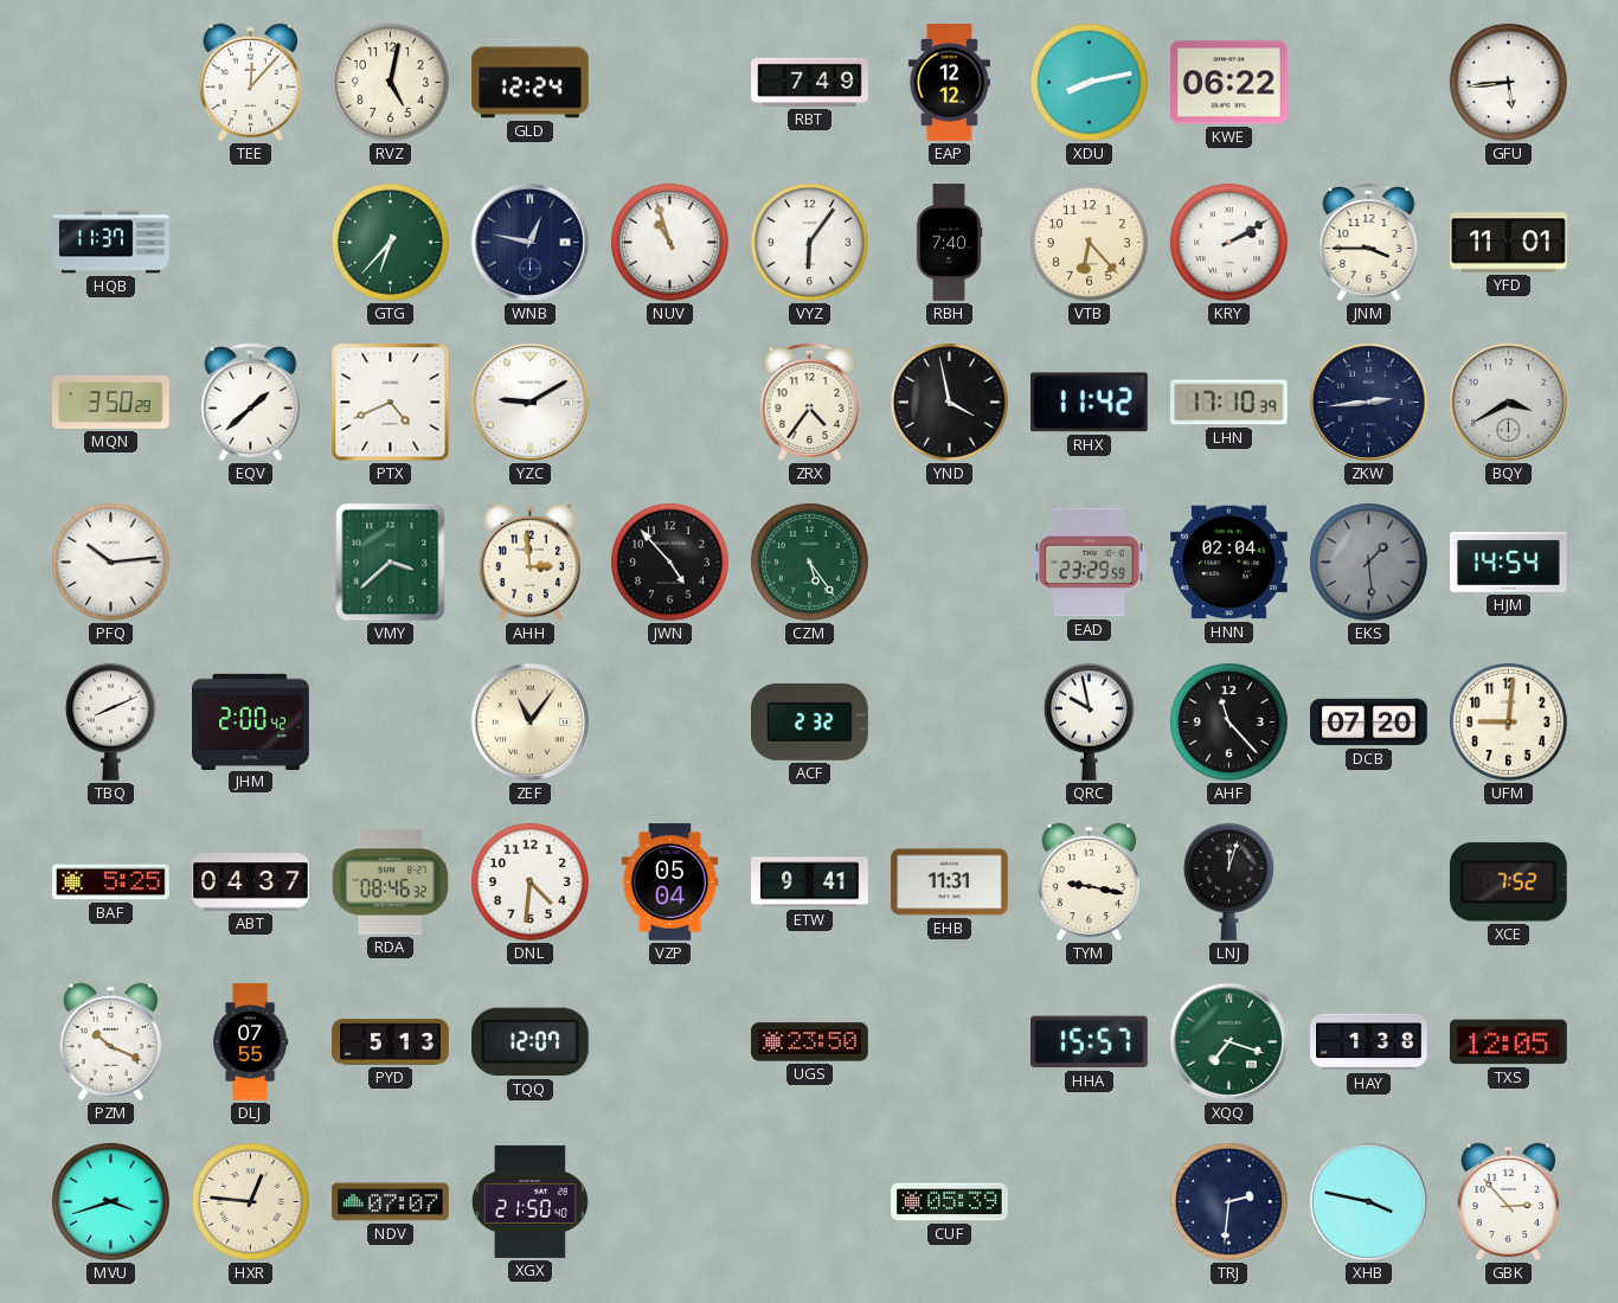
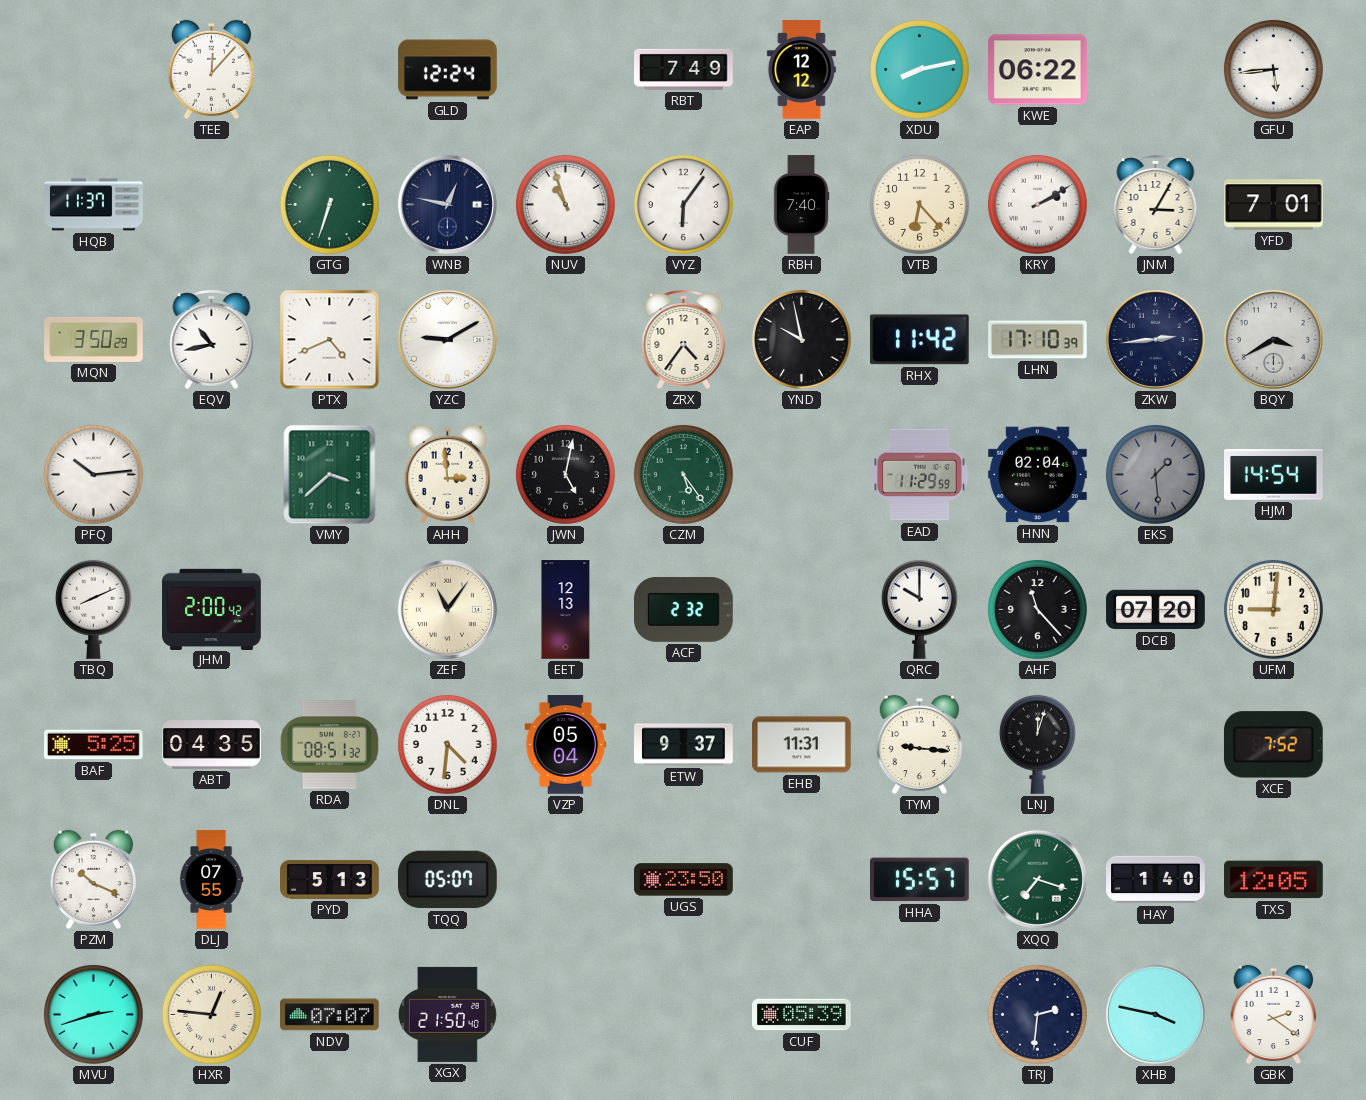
RVZ: 5:02 -> none (390, 82)
GTG: 6:37 -> 6:33 (329, 204)
JNM: 3:45 -> 3:05 (1156, 205)
YFD: 11:01 -> 7:01 (1274, 205)
EQV: 1:38 -> 10:43 (212, 340)
YND: 3:58 -> 9:58 (801, 339)
JWN: 4:53 -> 5:02 (565, 474)
EAD: 23:29 -> 11:29 (920, 475)
EET: none -> 12:13 (566, 610)
QRC: 9:58 -> 10:00 (919, 609)
ABT: 04:37 -> 04:35 (212, 745)
RDA: 08:46 -> 08:51 (329, 745)
ETW: 9:41 -> 9:37 (684, 745)
TYM: 9:17 -> 9:16 (919, 745)
TQQ: 12:07 -> 05:07 (447, 880)
HAY: 1:38 -> 1:40 (1156, 880)
MVU: 3:42 -> 2:42 (93, 1014)
GBK: 2:53 -> 2:21 (1273, 1015)
